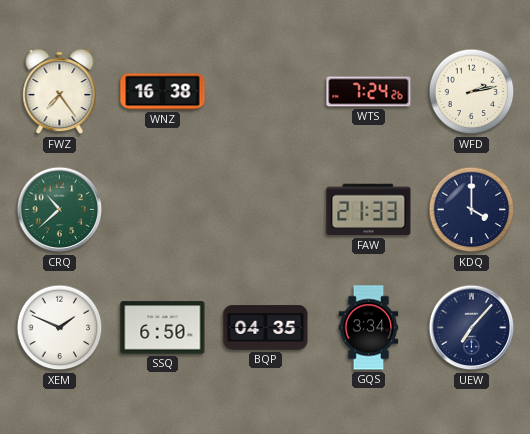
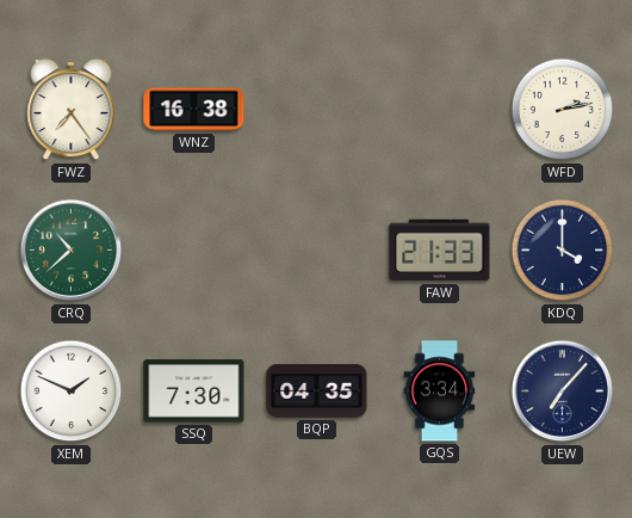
WTS: 7:24 -> none (369, 92)
SSQ: 6:50 -> 7:30 (194, 391)
